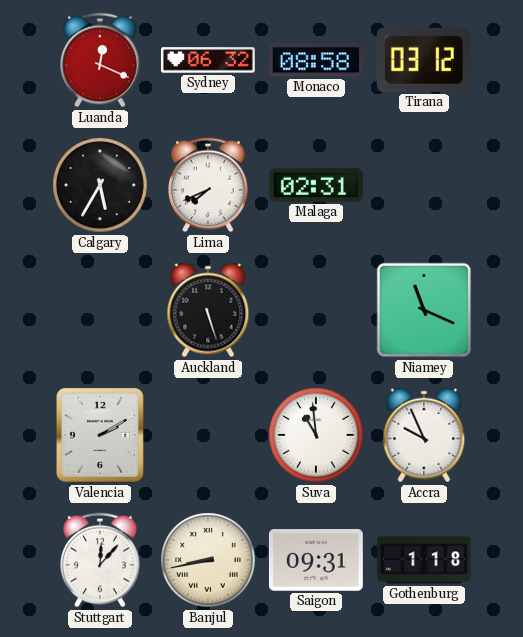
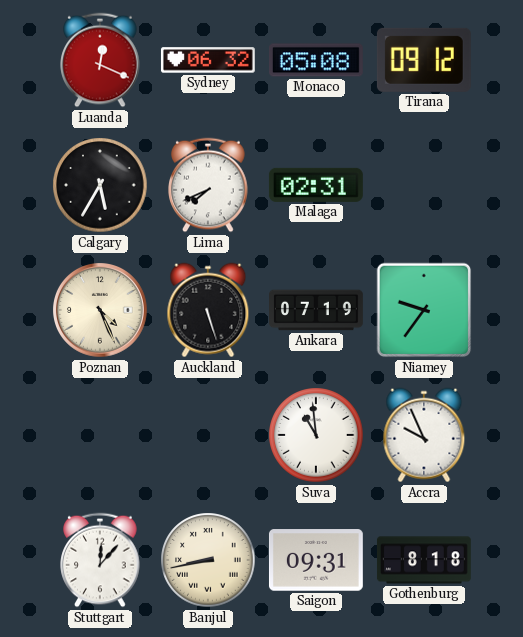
Monaco: 08:58 -> 05:08 (316, 60)
Tirana: 03:12 -> 09:12 (424, 60)
Poznan: none -> 4:26 (101, 311)
Ankara: none -> 07:19 (317, 310)
Niamey: 11:19 -> 9:36 (424, 310)
Valencia: 2:10 -> none (100, 435)
Gothenburg: 1:18 -> 8:18 (424, 560)
